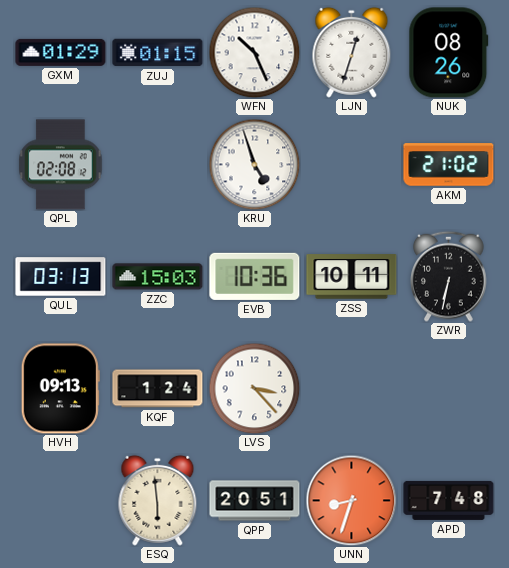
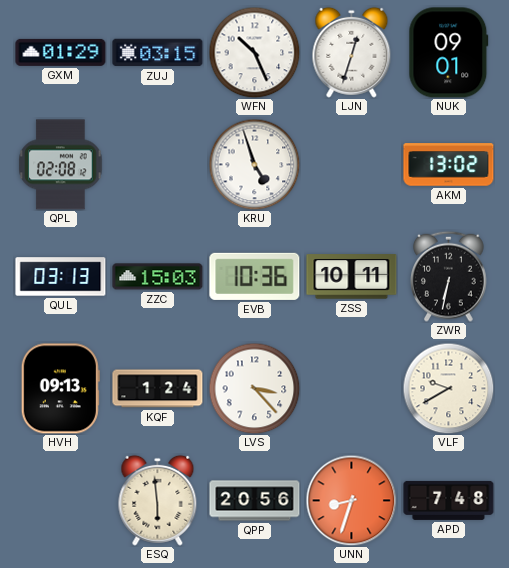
ZUJ: 01:15 -> 03:15 (158, 53)
NUK: 08:26 -> 09:01 (449, 53)
AKM: 21:02 -> 13:02 (449, 165)
VLF: none -> 9:40 (448, 388)
QPP: 20:51 -> 20:56 (255, 501)
